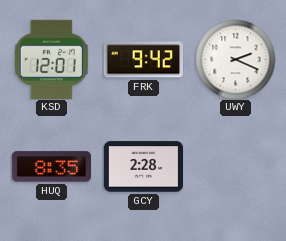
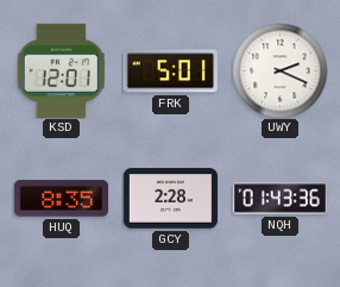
FRK: 9:42 -> 5:01 (170, 71)
NQH: none -> 01:43 (279, 199)
